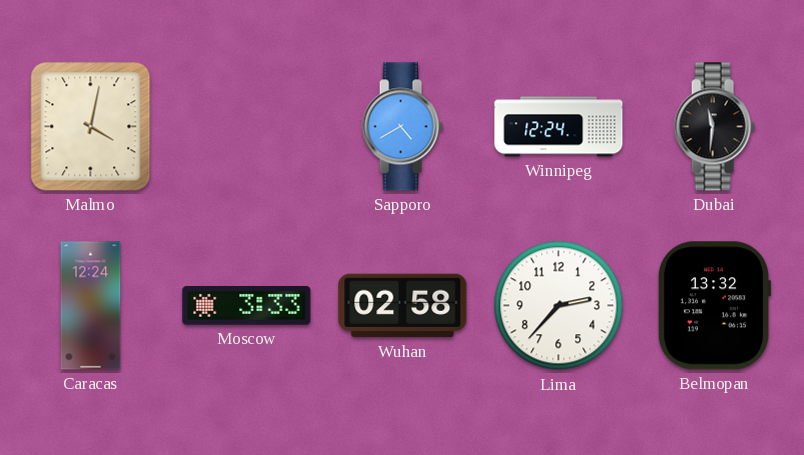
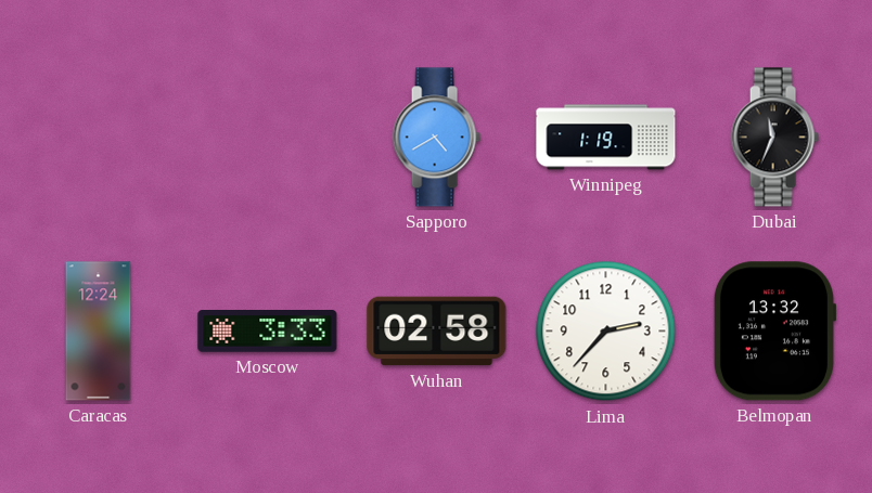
Malmo: 4:02 -> none (91, 127)
Winnipeg: 12:24 -> 1:19 (606, 138)
Dubai: 11:31 -> 11:34 (774, 138)
